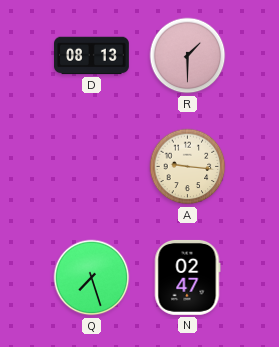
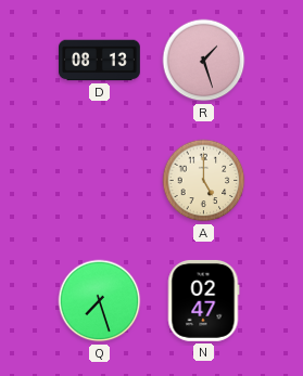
R: 1:30 -> 1:27 (204, 61)
A: 9:16 -> 5:00 (204, 181)
